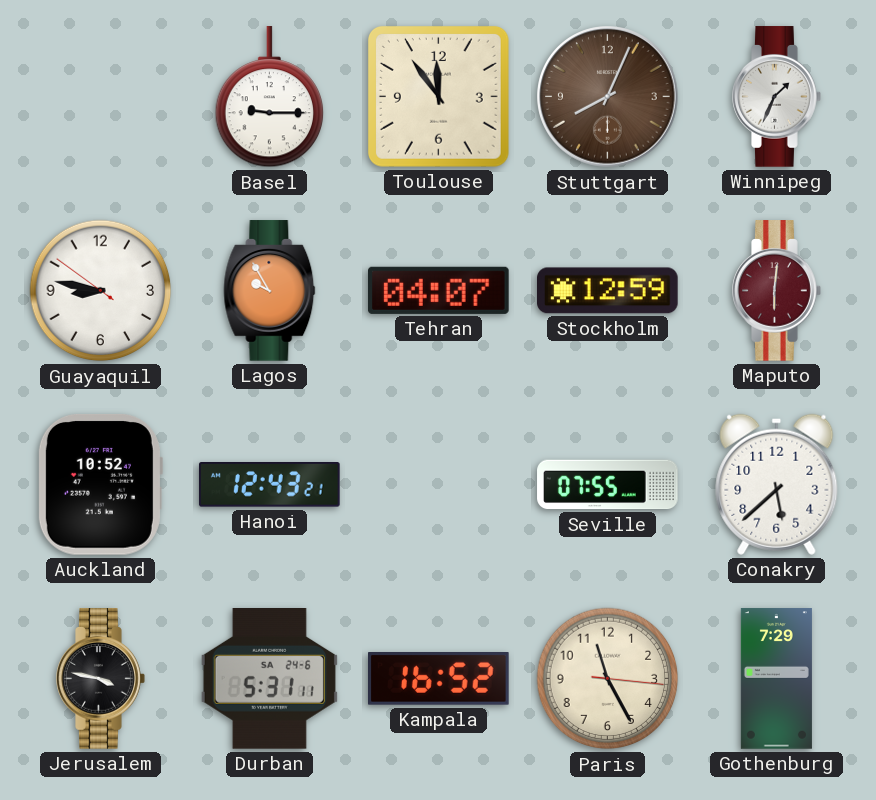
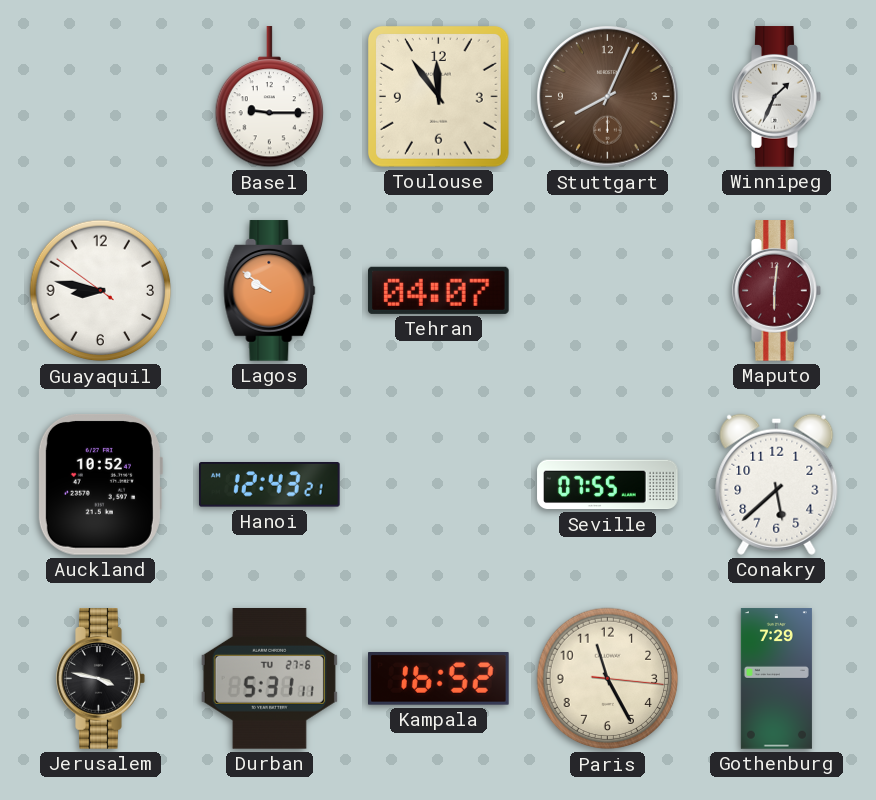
Lagos: 9:55 -> 9:51 (270, 291)
Stockholm: 12:59 -> none (608, 291)
Durban date: SA 24-6 -> TU 27-6 (269, 679)
